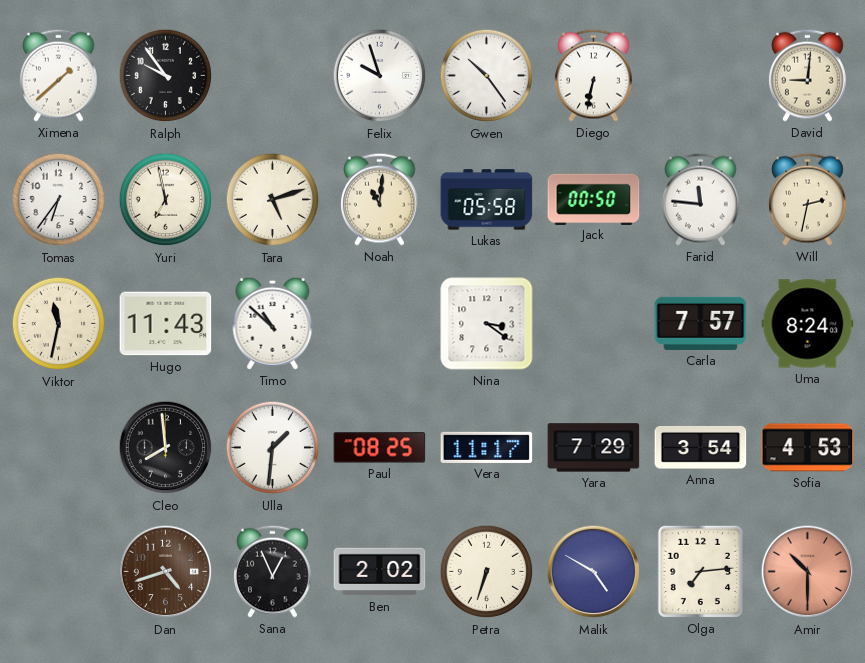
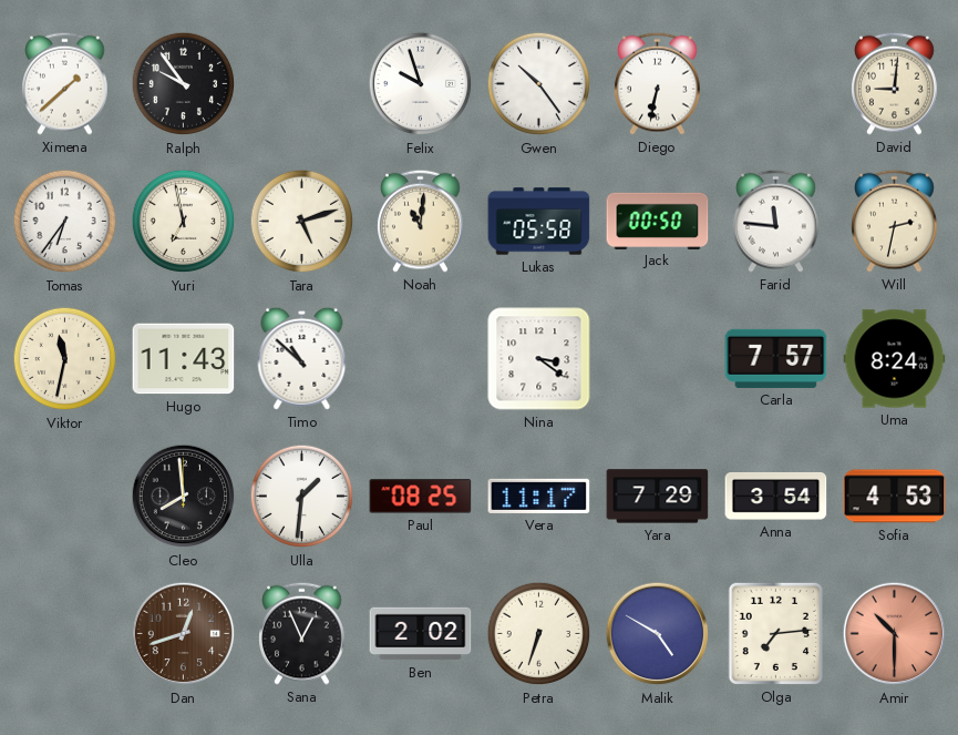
Dan: 4:42 -> 12:42 (184, 634)
